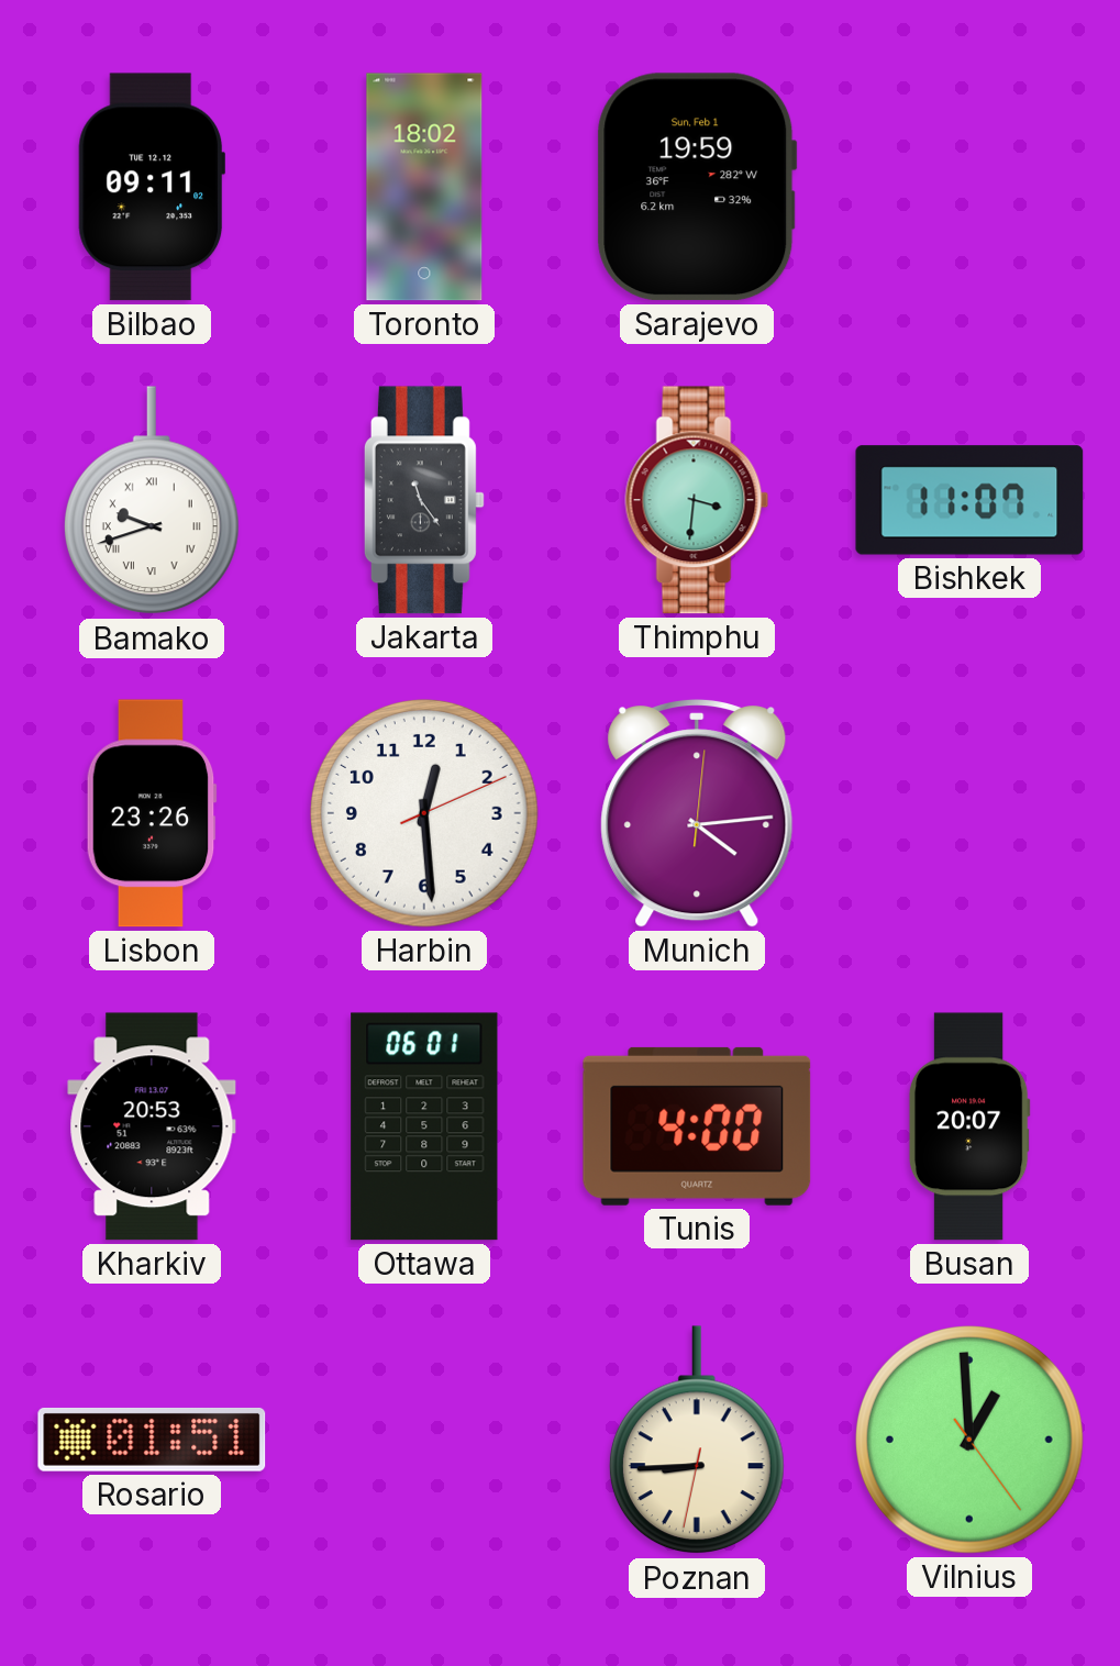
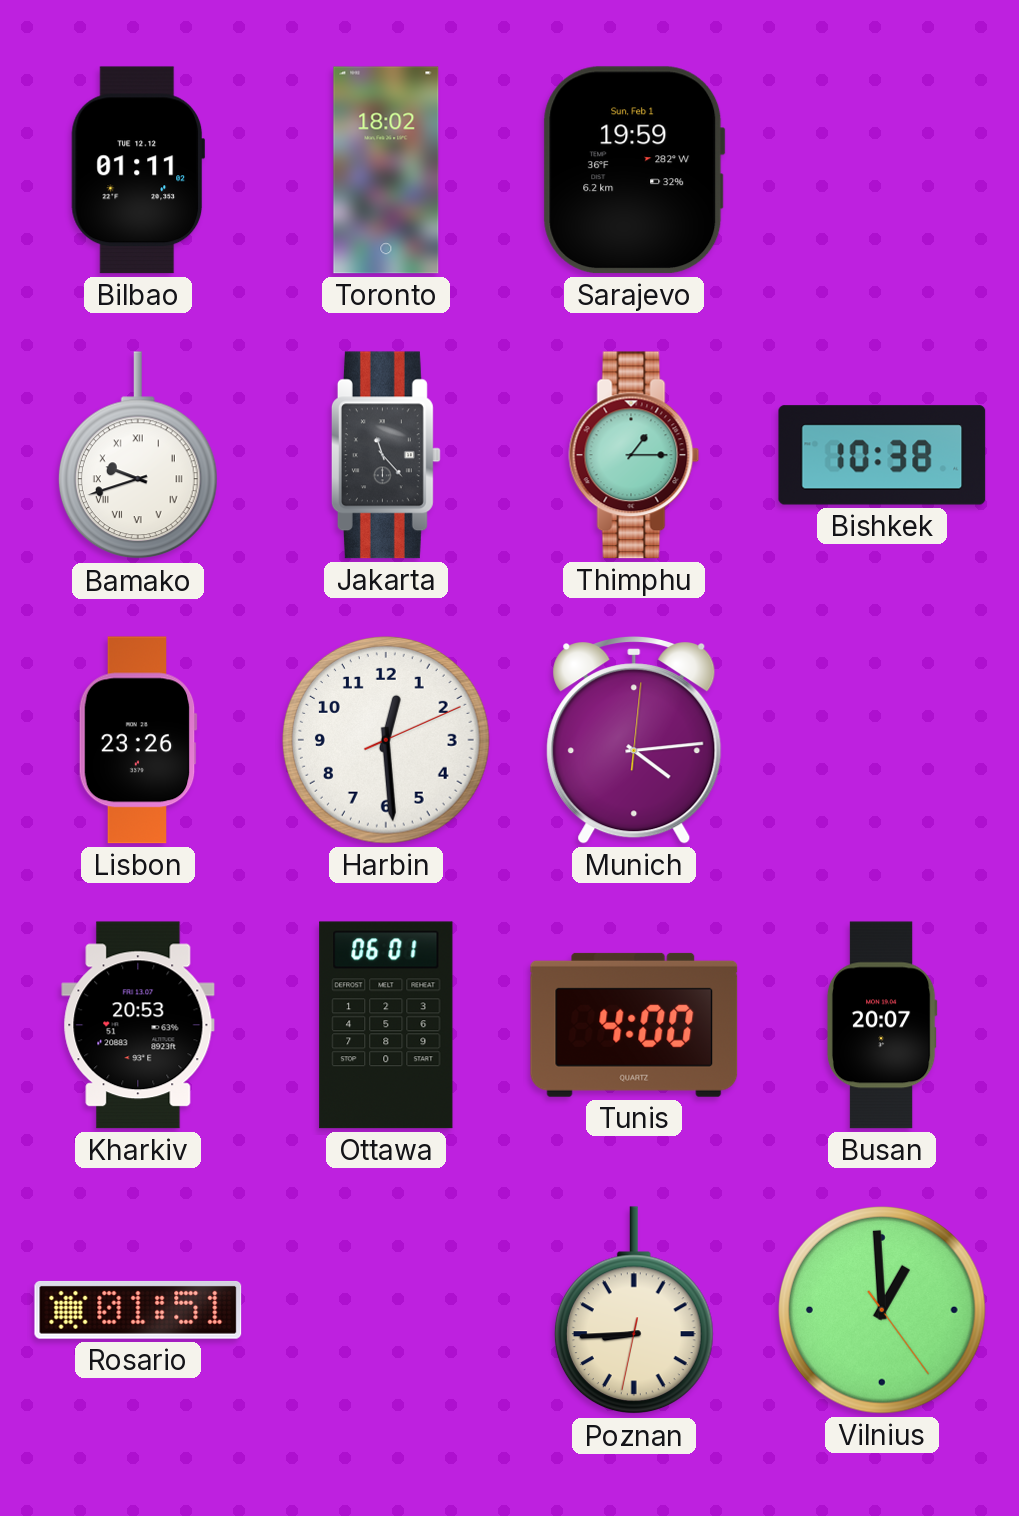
Bilbao: 09:11 -> 01:11 (137, 170)
Jakarta: 11:24 -> 11:23 (386, 455)
Thimphu: 3:31 -> 1:15 (634, 455)
Bishkek: 11:07 -> 10:38 (882, 455)
